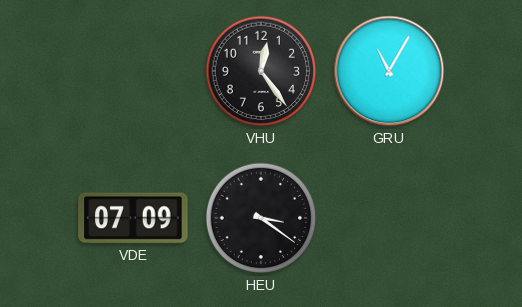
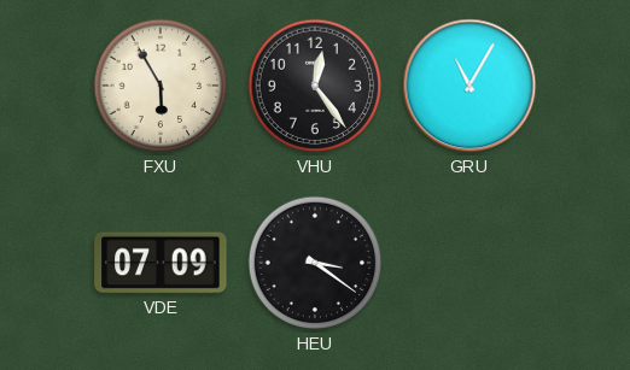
FXU: none -> 5:55 (161, 86)
